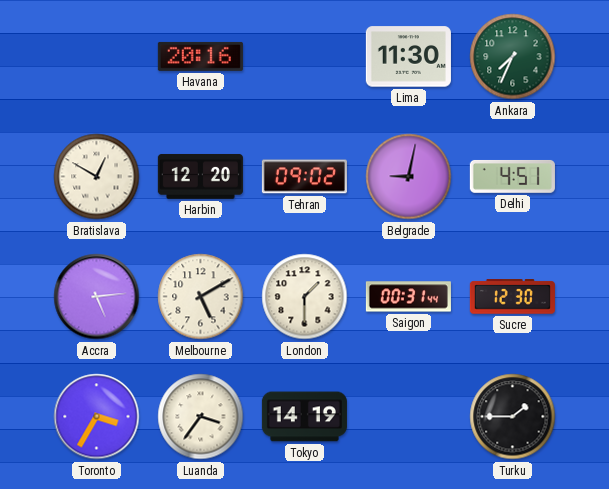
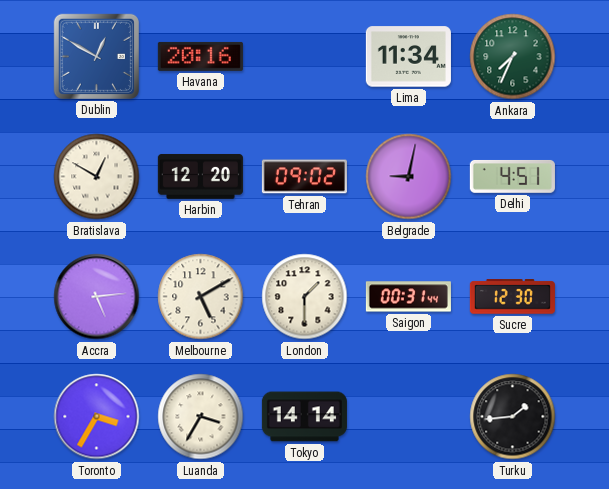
Dublin: none -> 12:50 (96, 56)
Lima: 11:30 -> 11:34 (408, 57)
Luanda: 3:36 -> 3:35 (201, 417)
Tokyo: 14:19 -> 14:14 (304, 417)
Turku: 1:45 -> 1:44 (513, 417)
